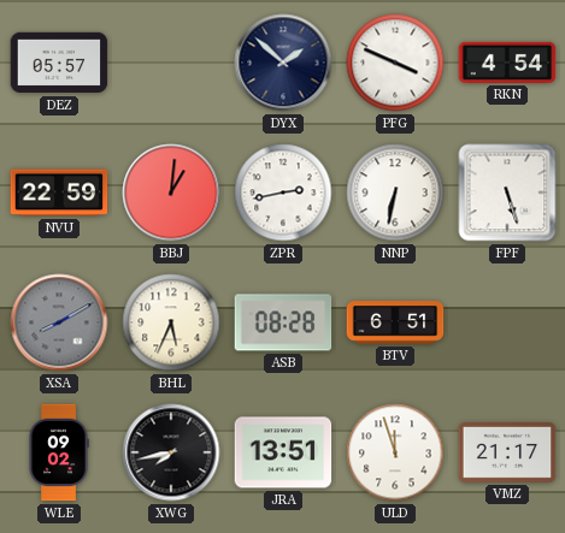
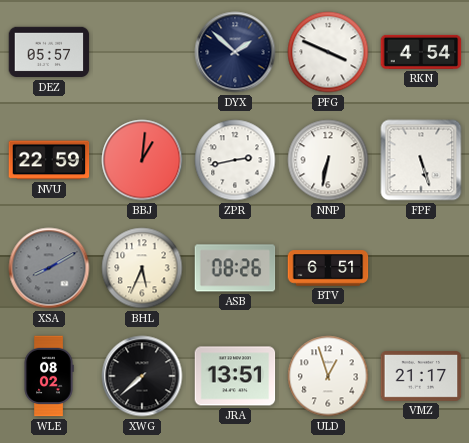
ASB: 08:28 -> 08:26 (235, 268)
WLE: 09:02 -> 08:02 (49, 376)
XWG: 7:43 -> 7:38 (142, 376)
ULD: 11:57 -> 12:57 (328, 376)
